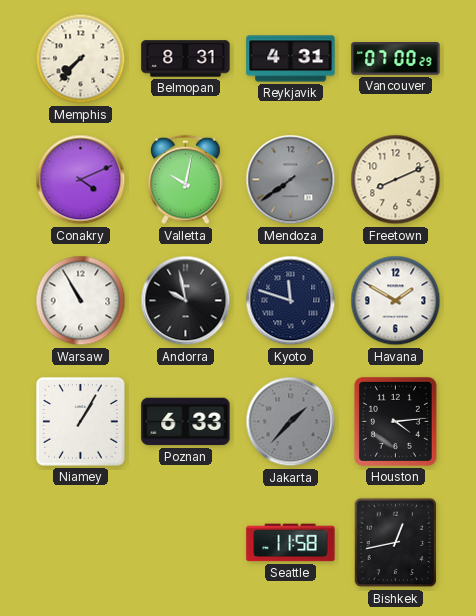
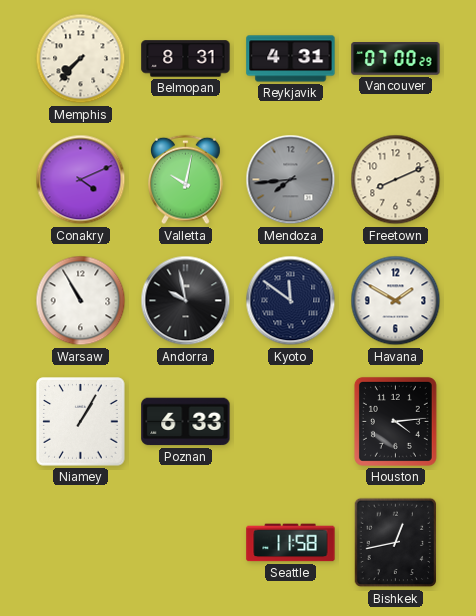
Mendoza: 7:39 -> 7:44 (291, 180)
Kyoto: 11:48 -> 11:51 (291, 301)
Jakarta: 1:37 -> none (291, 422)
